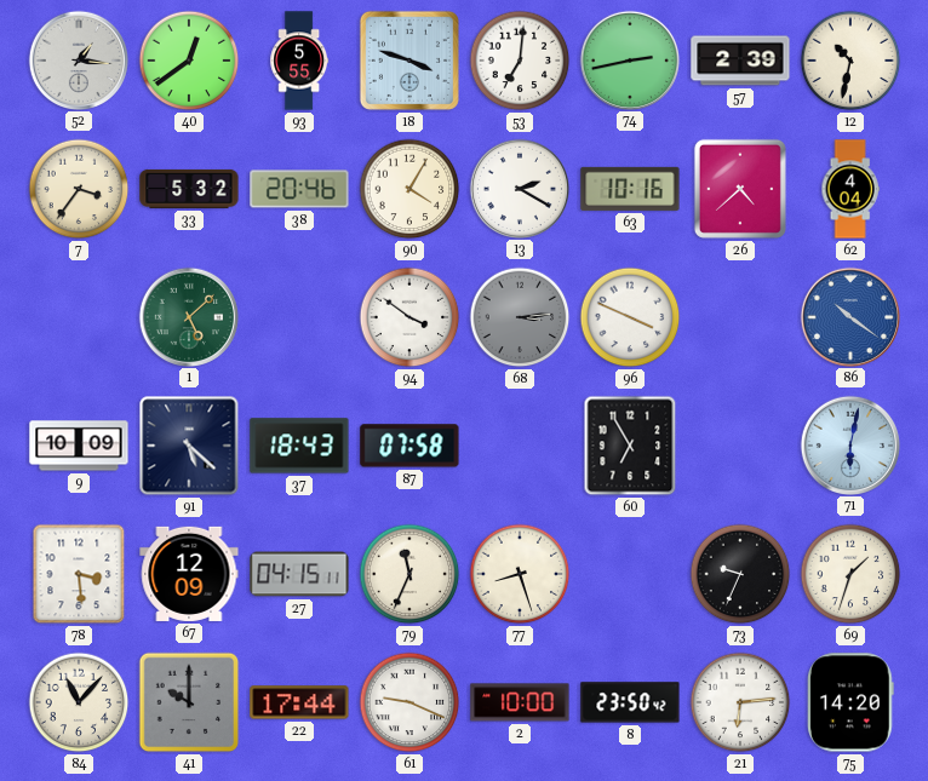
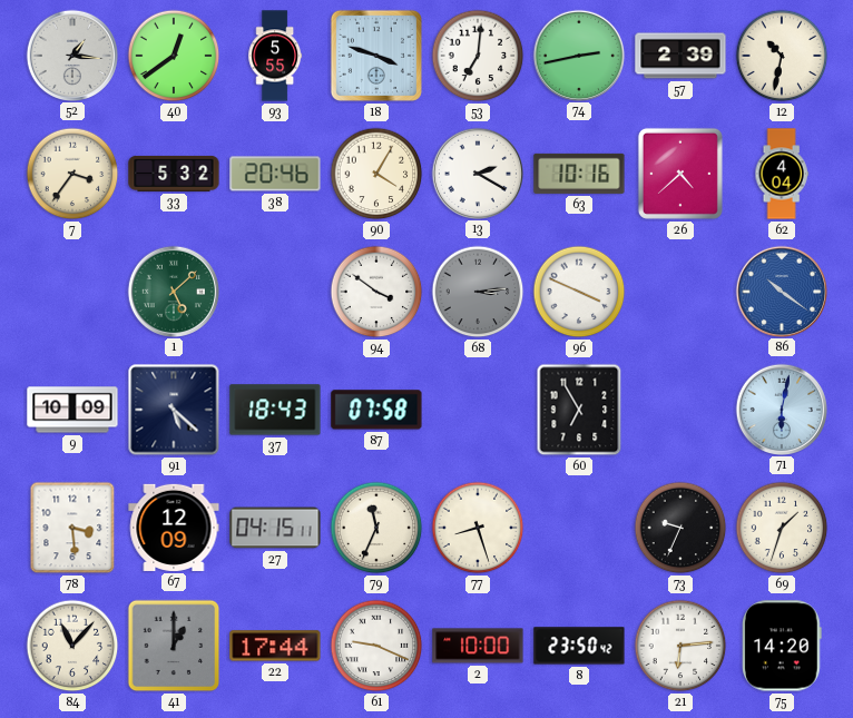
41: 10:00 -> 1:00 (174, 646)
